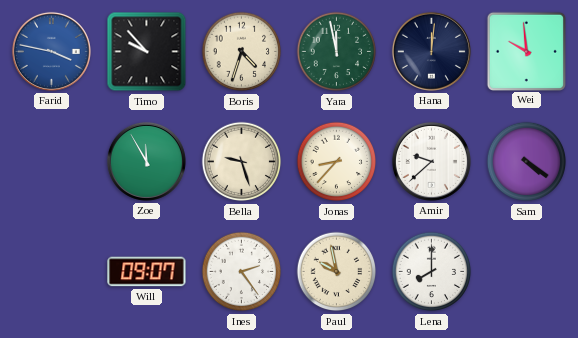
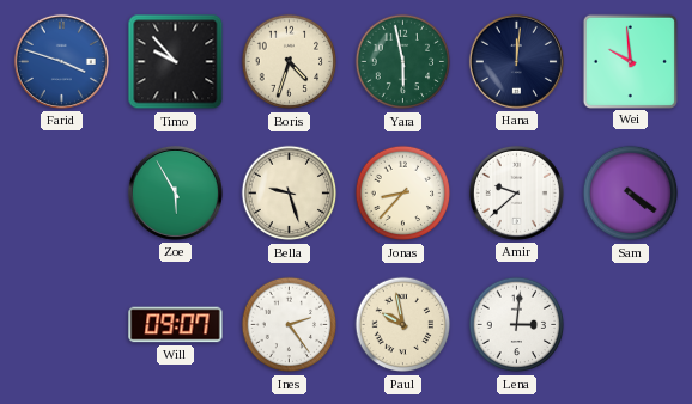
Farid: 3:47 -> 3:48 (61, 61)
Yara: 11:58 -> 5:58 (403, 62)
Zoe: 11:55 -> 5:55 (175, 192)
Lena: 8:00 -> 3:01 (517, 325)
